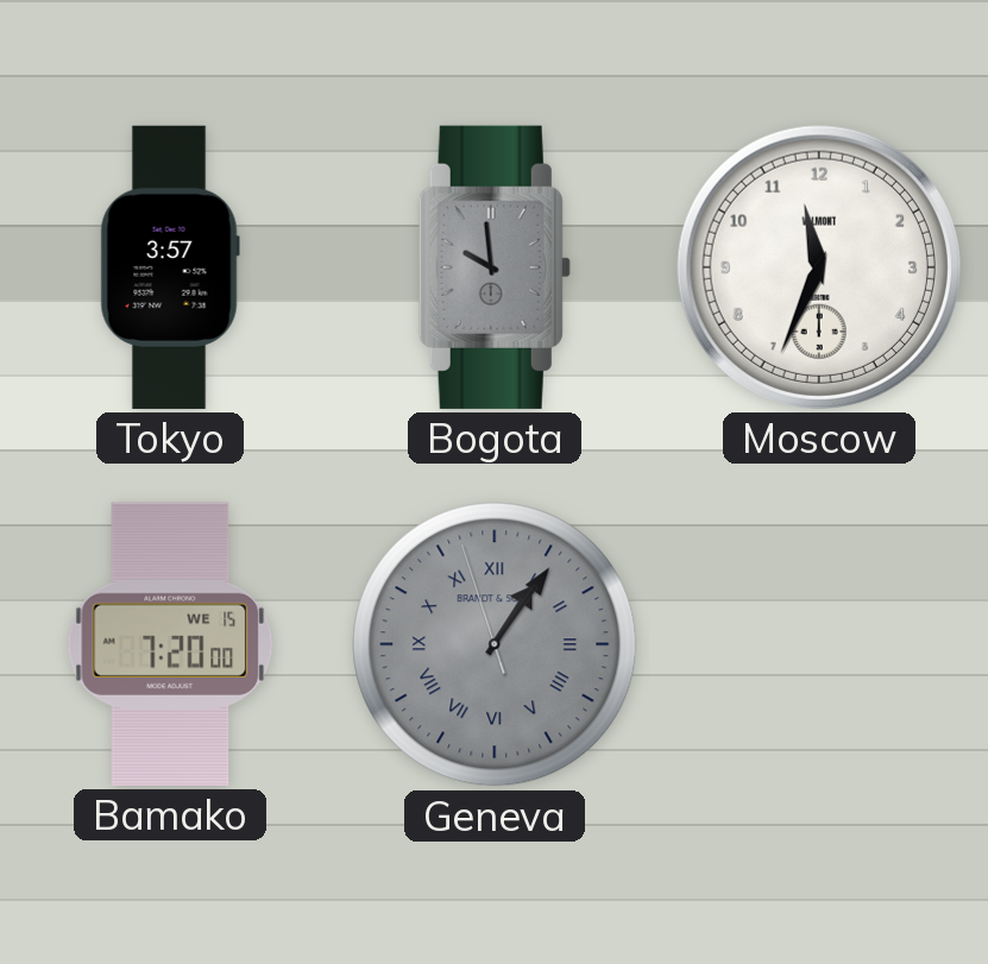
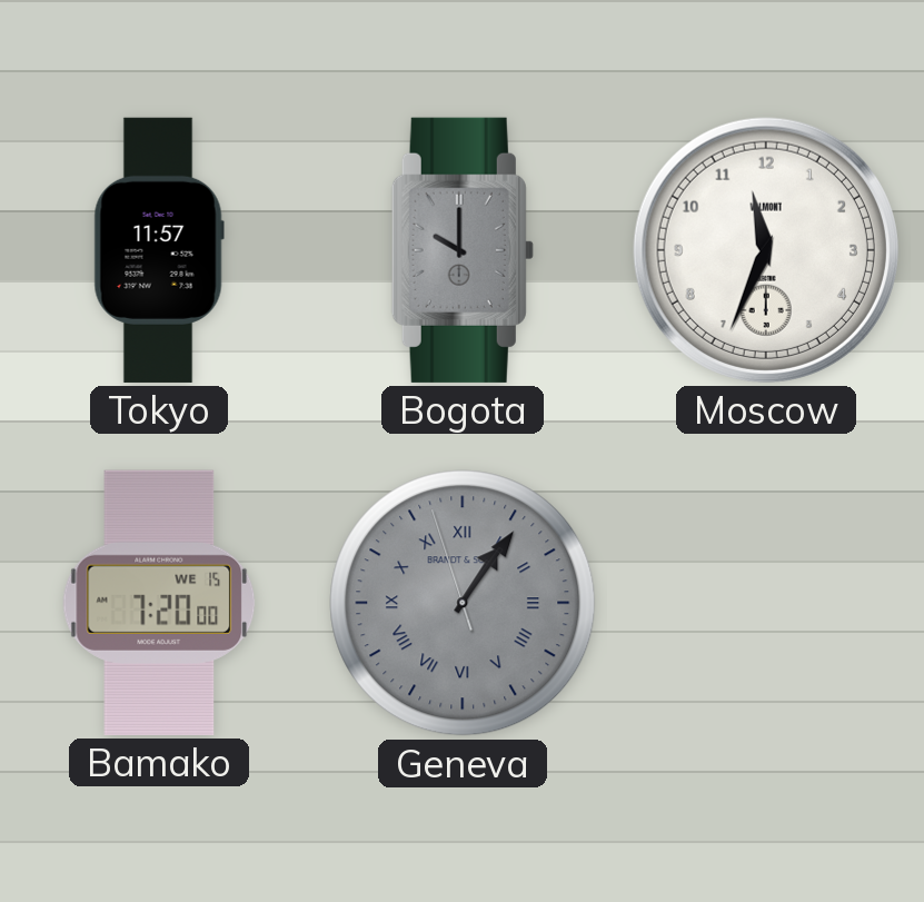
Tokyo: 3:57 -> 11:57 (159, 250)
Bogota: 9:59 -> 10:00 (463, 250)
